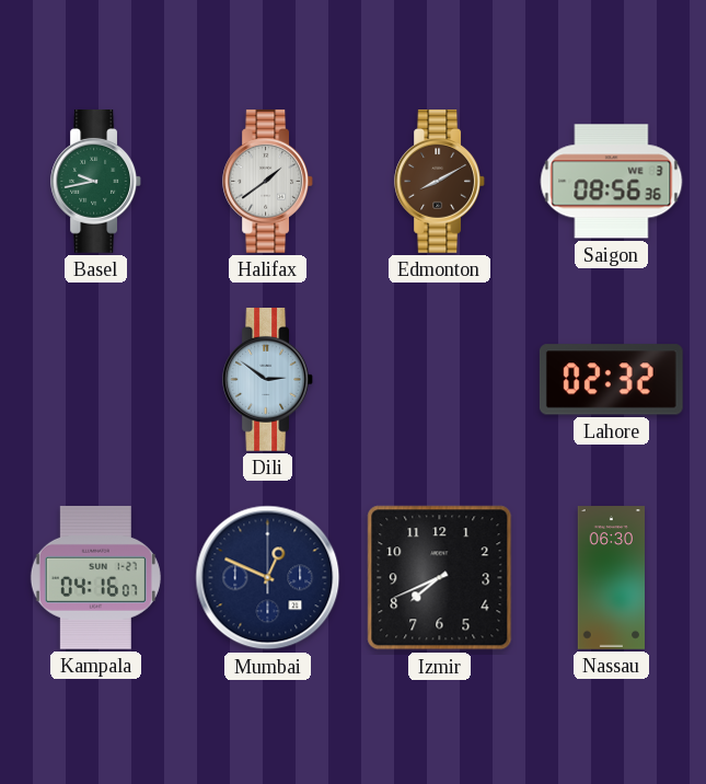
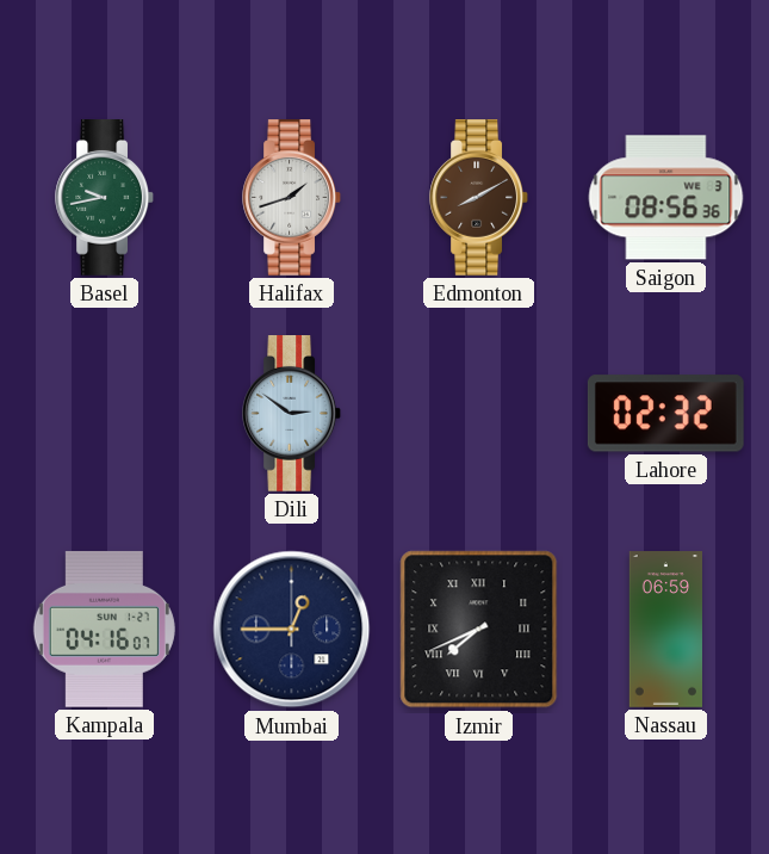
Halifax: 1:39 -> 1:42 (291, 198)
Mumbai: 12:49 -> 12:45 (292, 630)
Izmir numerals: Arabic -> Roman (479, 630)
Nassau: 06:30 -> 06:59 (665, 630)
